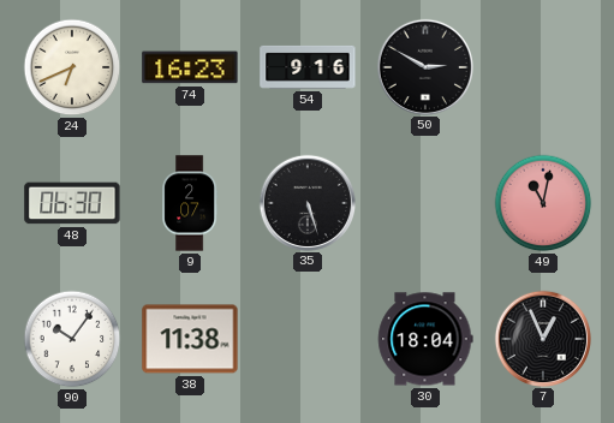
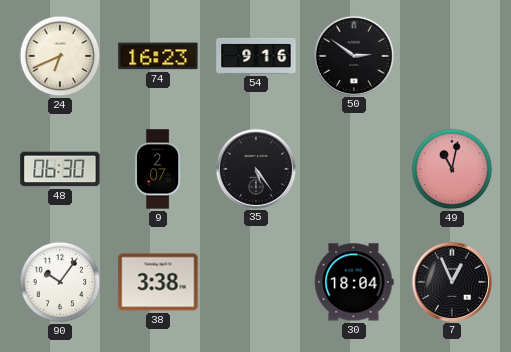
50: 2:50 -> 2:51 (353, 55)
35: 5:27 -> 5:24 (255, 168)
38: 11:38 -> 3:38 (158, 282)
